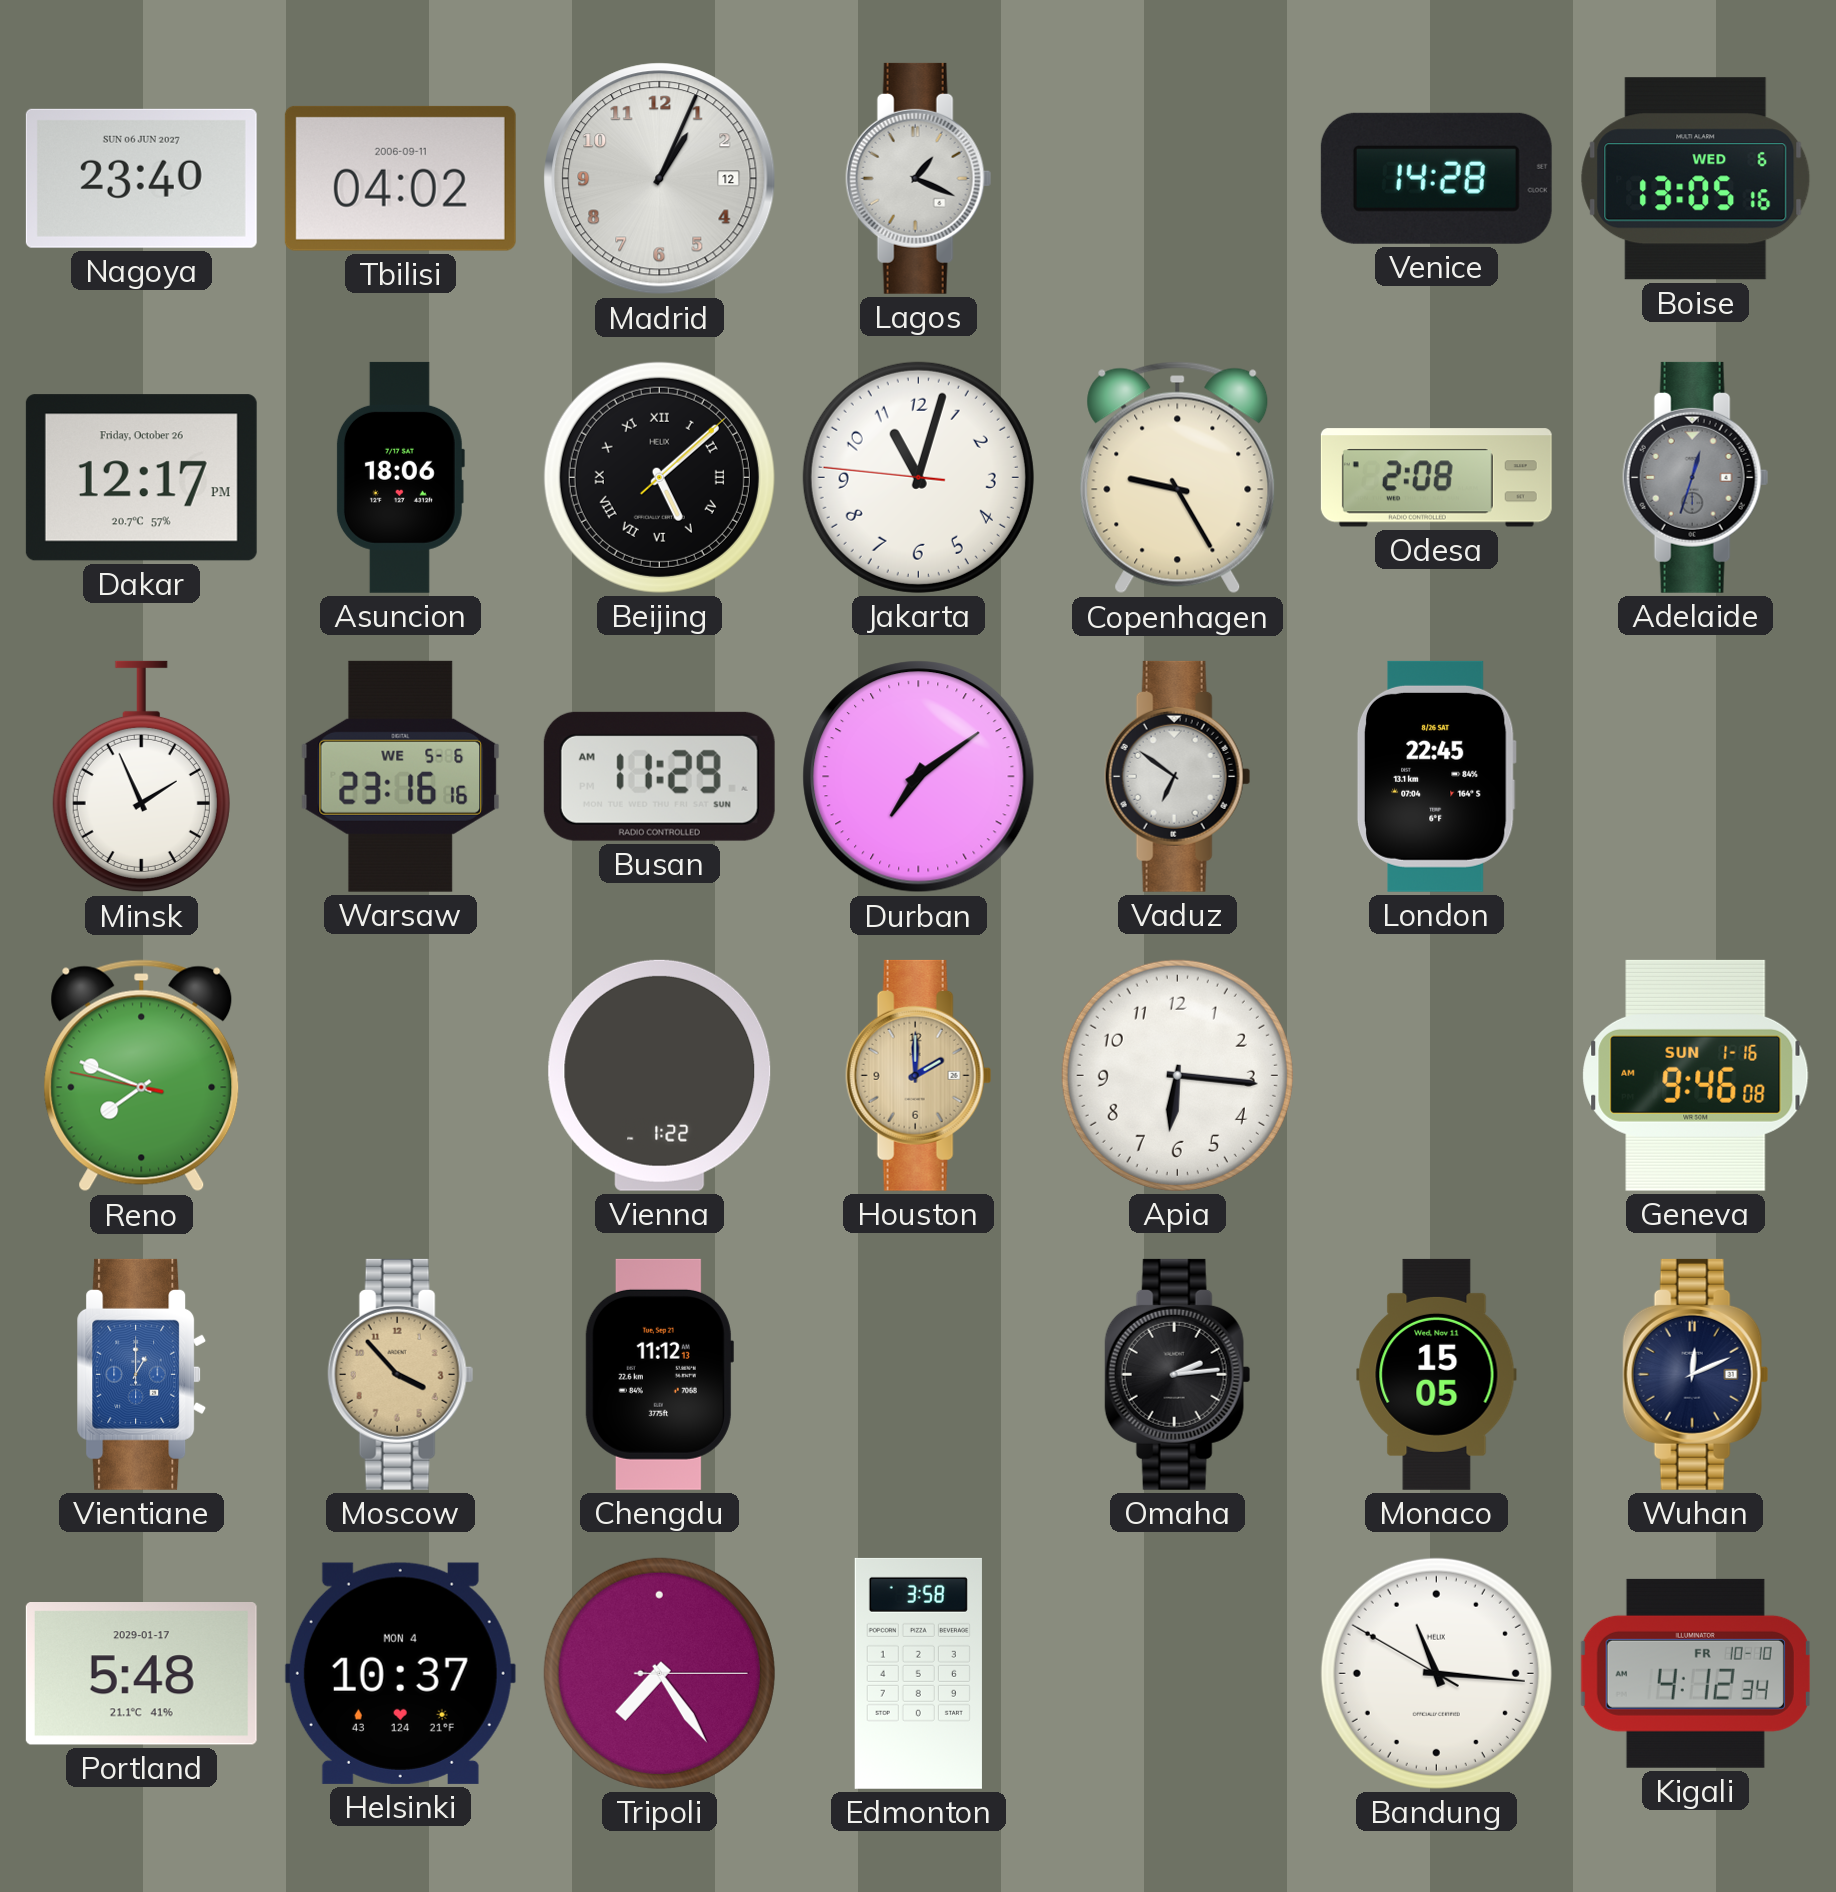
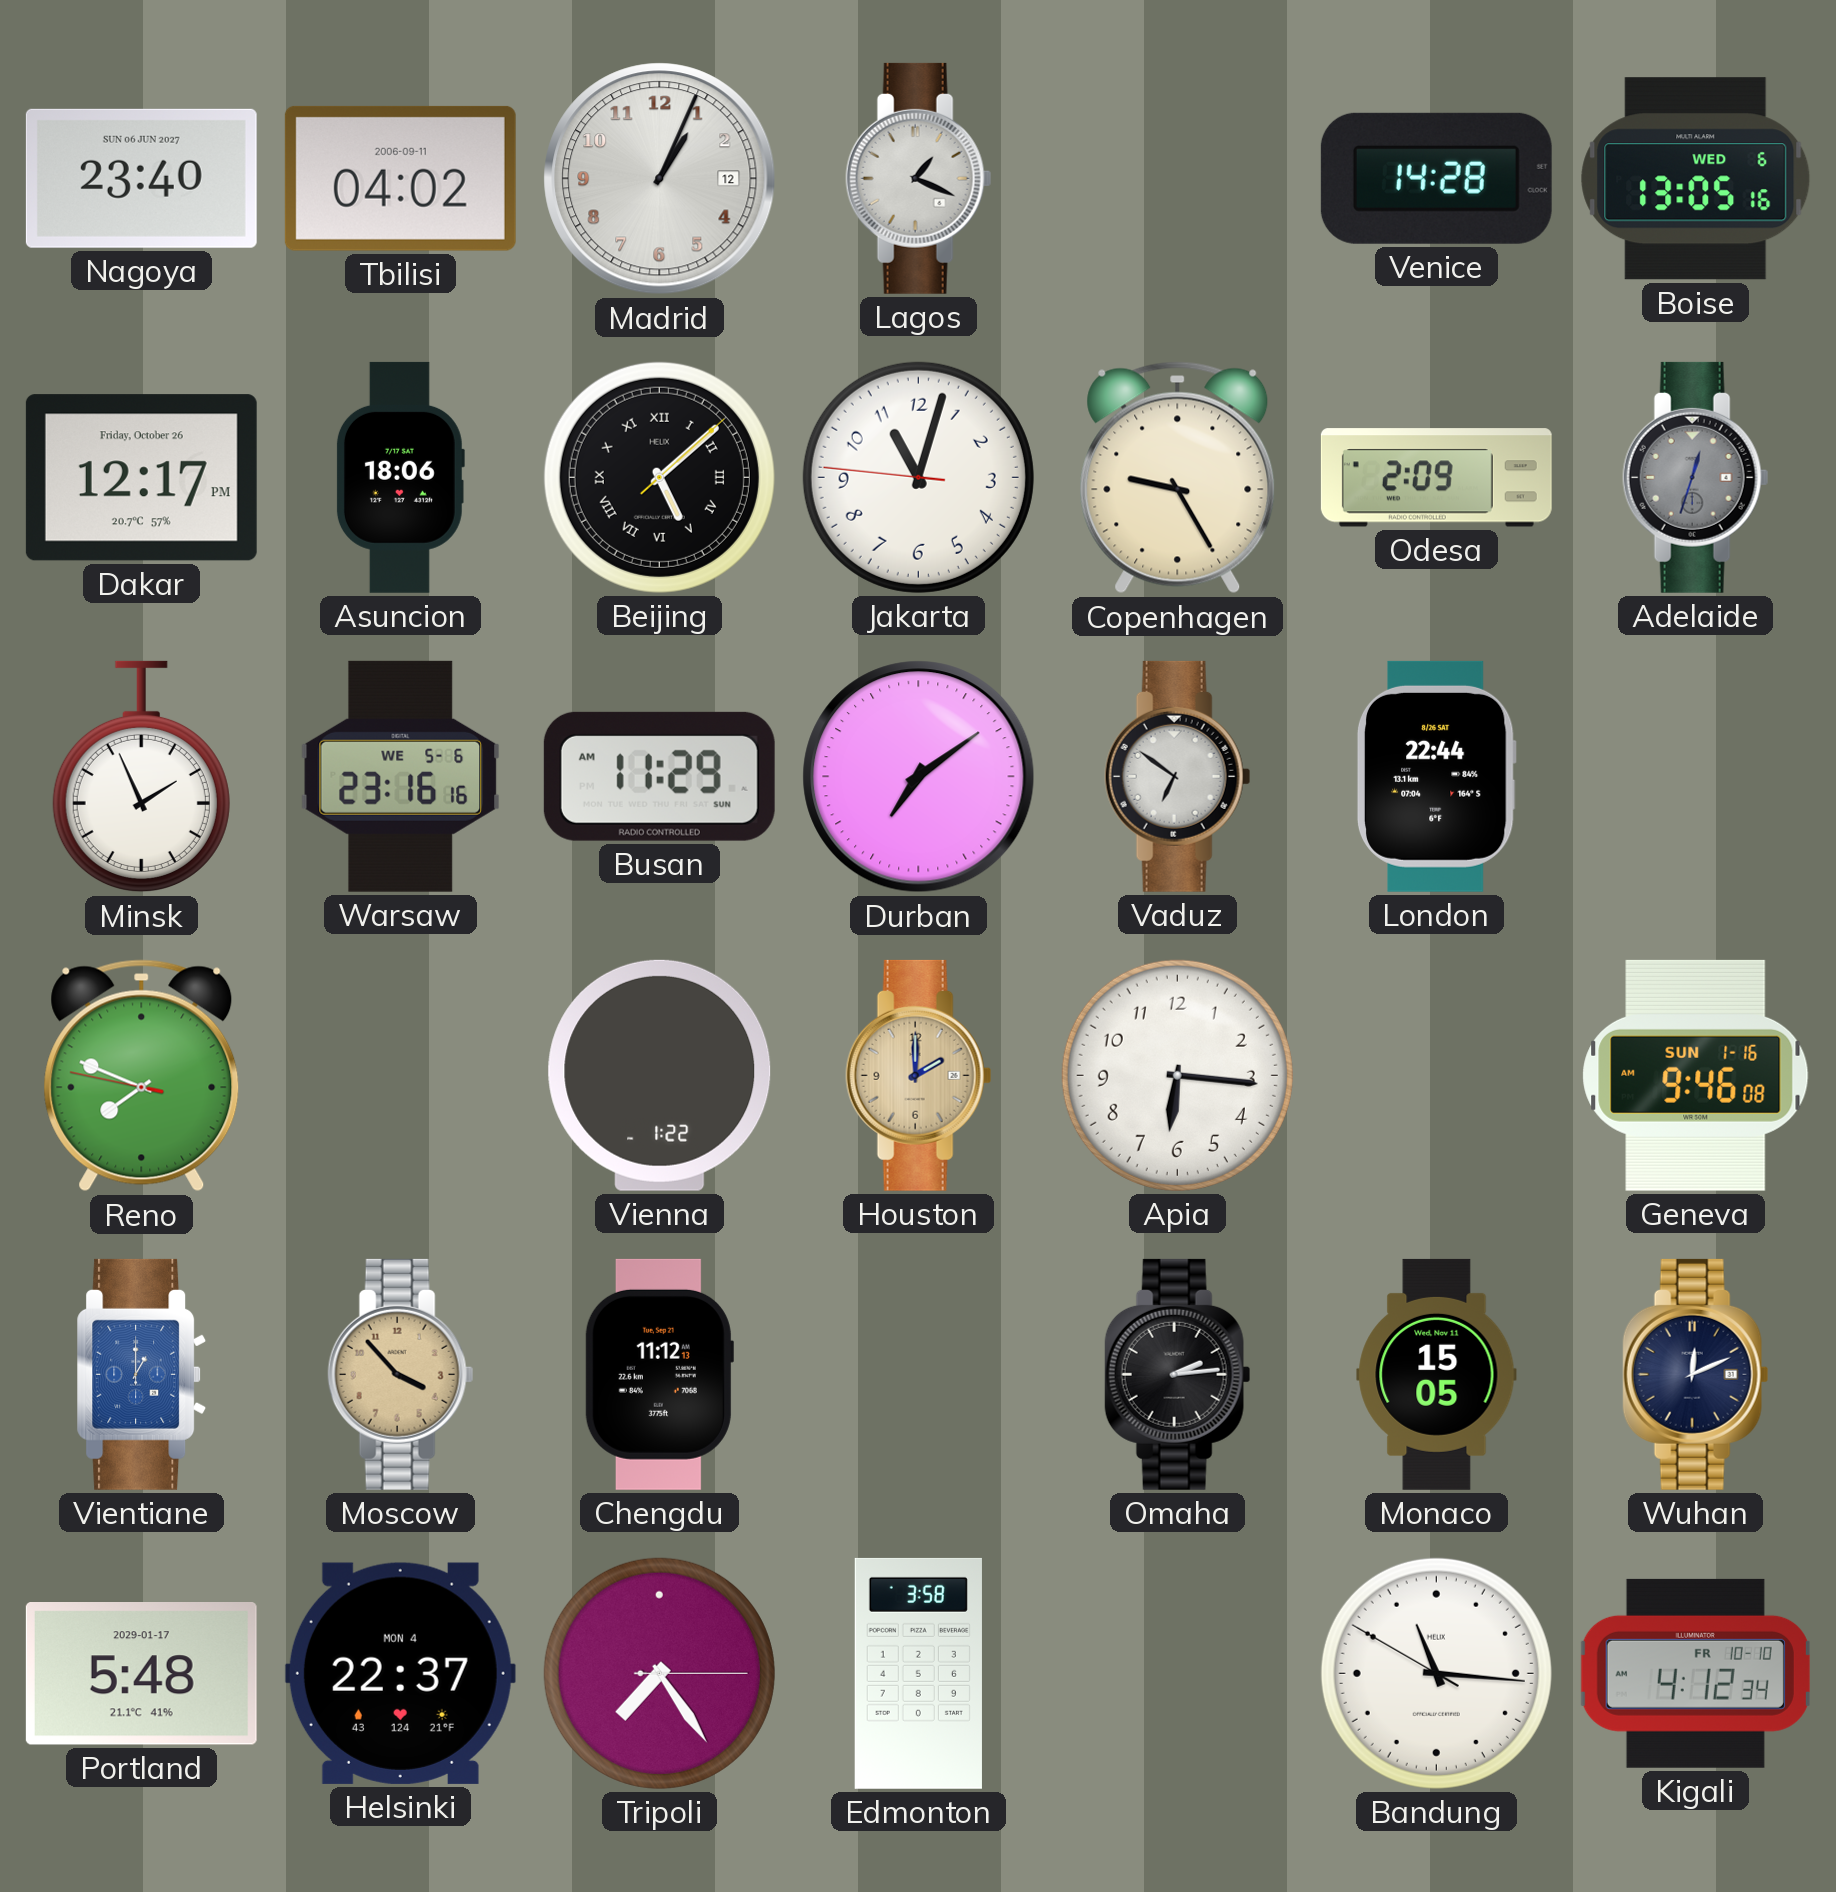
Odesa: 2:08 -> 2:09 (1436, 478)
London: 22:45 -> 22:44 (1436, 776)
Helsinki: 10:37 -> 22:37 (400, 1673)
